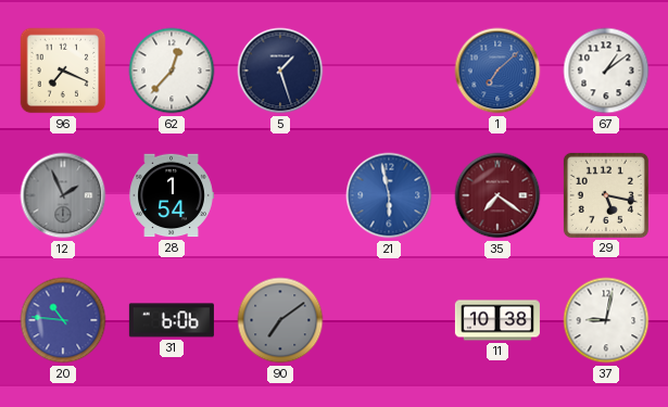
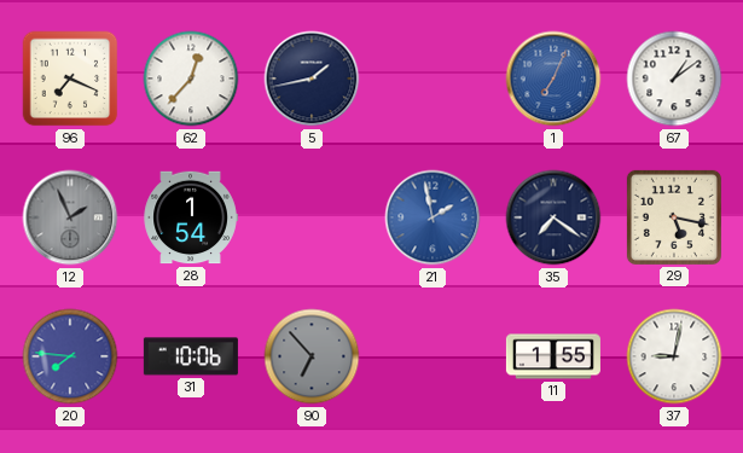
5: 1:27 -> 1:43 (312, 79)
1: 7:08 -> 7:04 (553, 79)
21: 5:58 -> 1:58 (433, 217)
35 dial: burgundy -> navy (553, 217)
20: 10:46 -> 7:46 (70, 356)
31: 6:06 -> 10:06 (191, 356)
90: 7:09 -> 6:53 (312, 356)
11: 10:38 -> 1:55 (553, 356)
